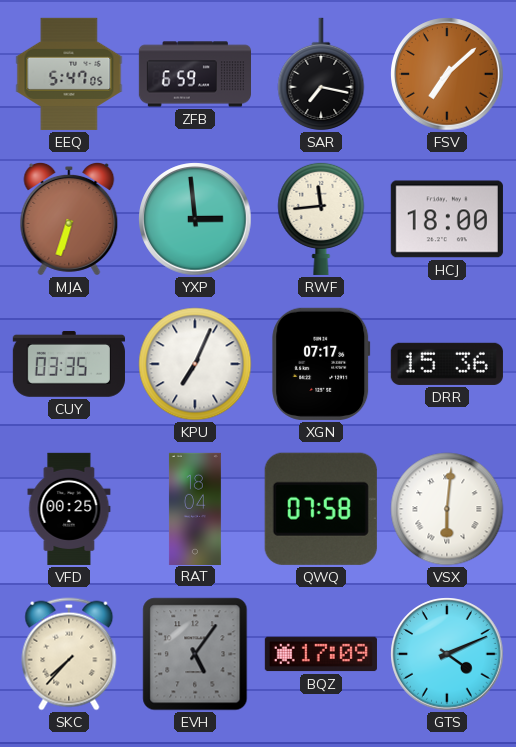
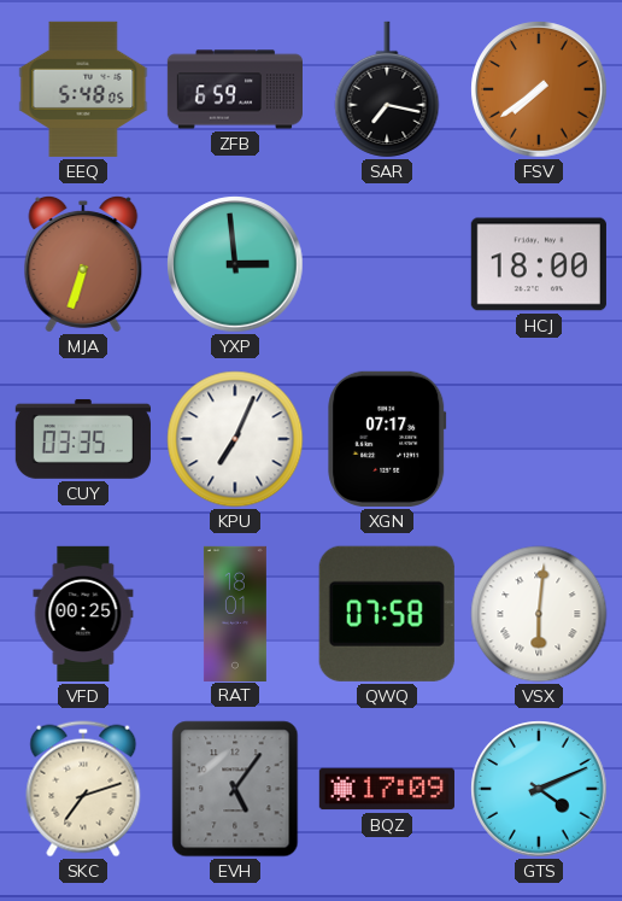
EEQ: 5:47 -> 5:48 (83, 89)
FSV: 7:08 -> 7:39 (539, 89)
RWF: 11:44 -> none (321, 218)
DRR: 15:36 -> none (447, 364)
RAT: 18:04 -> 18:01 (235, 613)
SKC: 7:37 -> 7:12 (83, 789)
